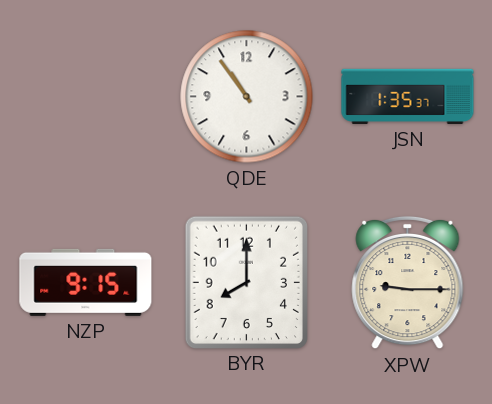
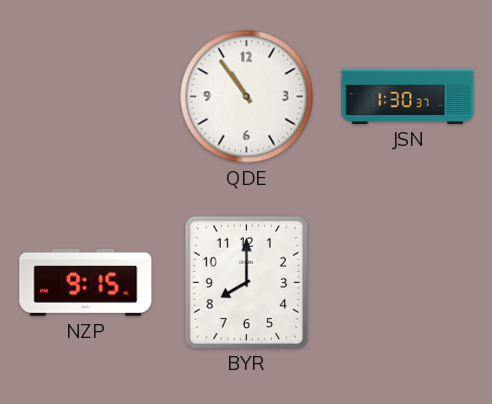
JSN: 1:35 -> 1:30 (408, 96)
XPW: 9:15 -> none (408, 283)
